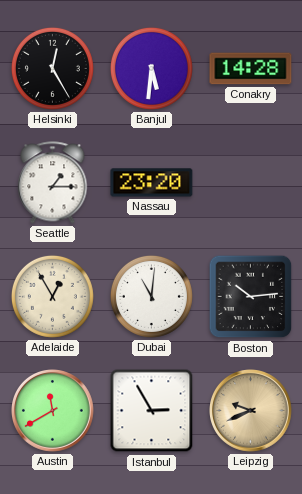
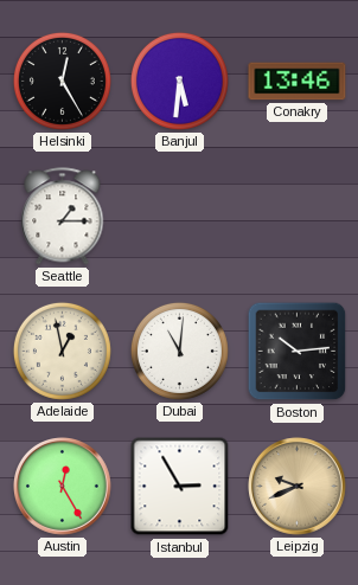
Conakry: 14:28 -> 13:46 (298, 82)
Nassau: 23:20 -> none (152, 183)
Adelaide: 12:55 -> 12:58 (62, 351)
Austin: 11:40 -> 12:25 (63, 487)
